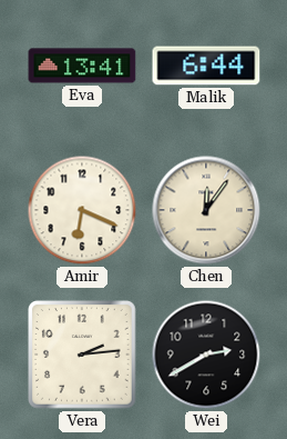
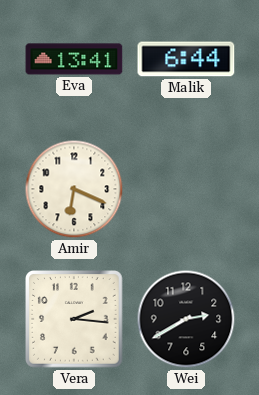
Chen: 12:06 -> none (206, 210)
Vera: 2:14 -> 2:16 (74, 319)
